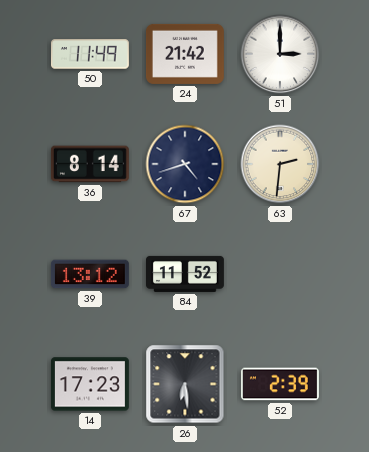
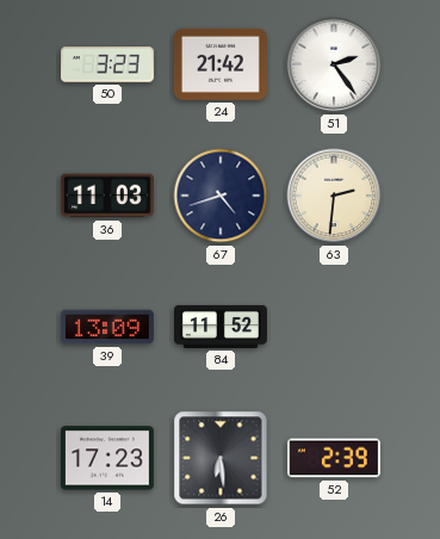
50: 11:49 -> 3:23 (107, 64)
51: 3:00 -> 2:24 (334, 64)
36: 8:14 -> 11:03 (107, 196)
39: 13:12 -> 13:09 (107, 327)
